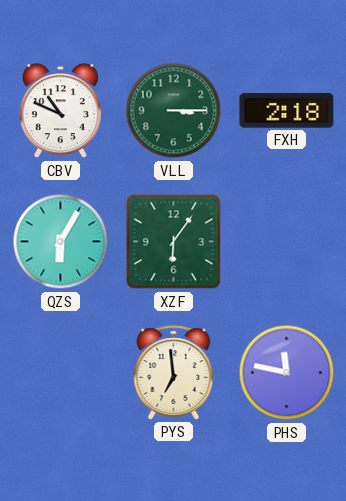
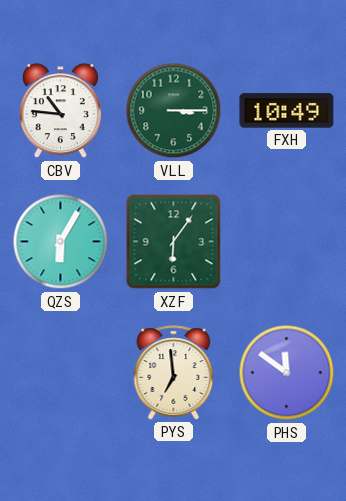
CBV: 10:49 -> 10:46 (60, 111)
FXH: 2:18 -> 10:49 (287, 111)
PHS: 11:47 -> 11:51 (287, 373)
